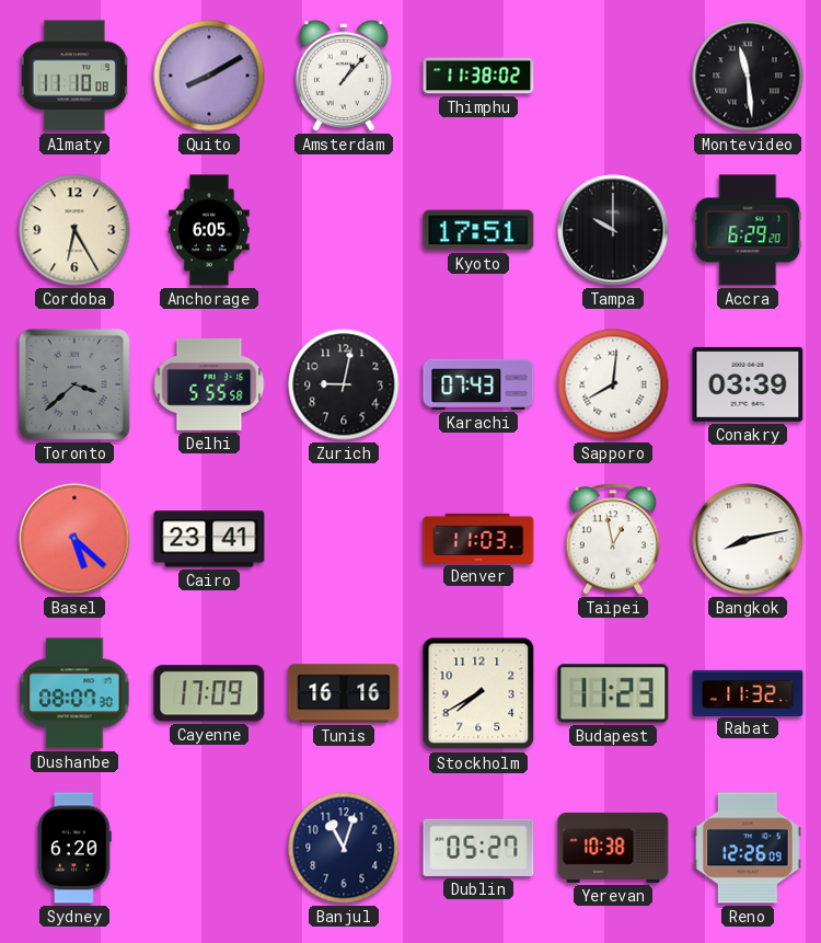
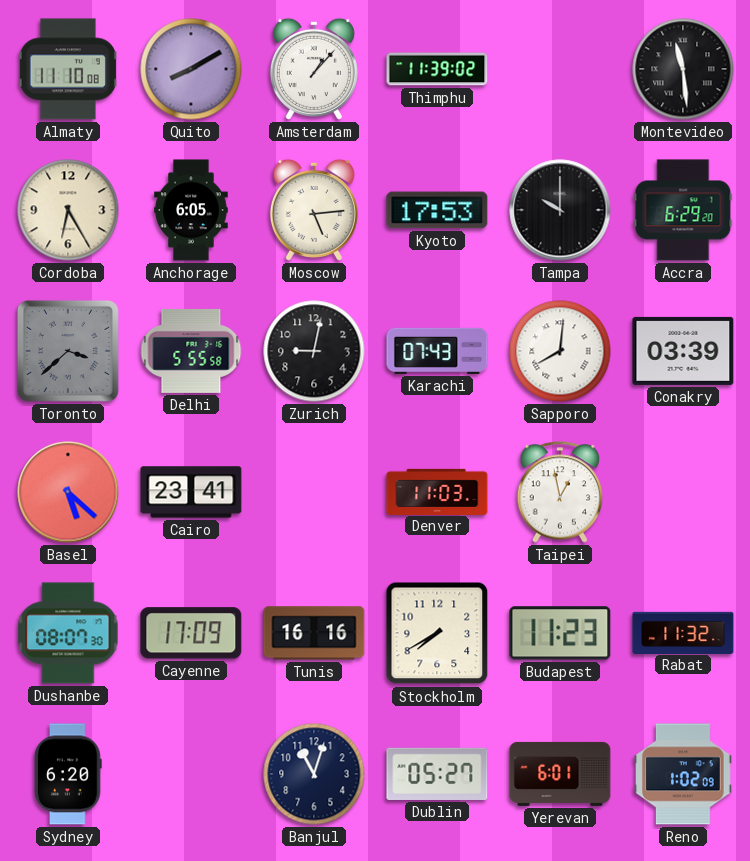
Thimphu: 11:38 -> 11:39 (437, 69)
Moscow: none -> 5:14 (314, 210)
Kyoto: 17:51 -> 17:53 (437, 210)
Bangkok: 8:13 -> none (748, 539)
Yerevan: 10:38 -> 6:01 (560, 774)
Reno: 12:26 -> 1:02 (683, 774)
